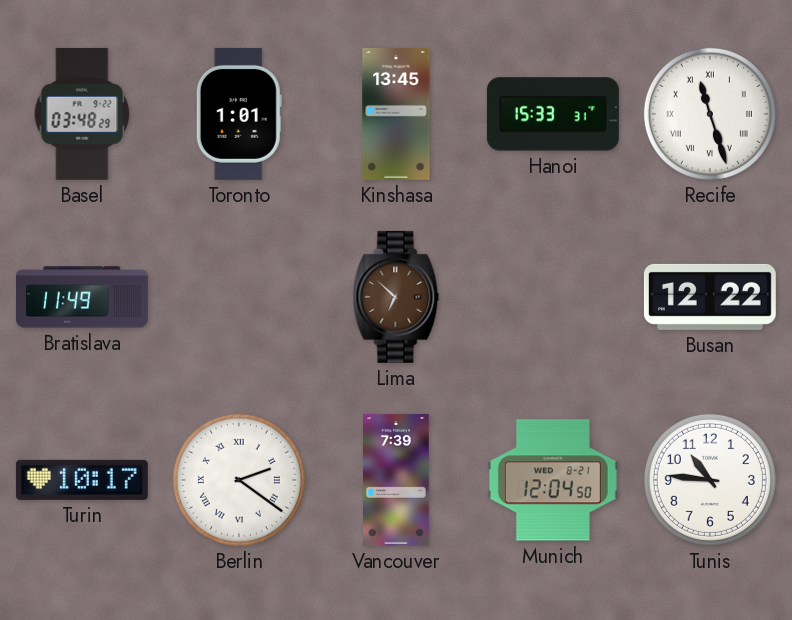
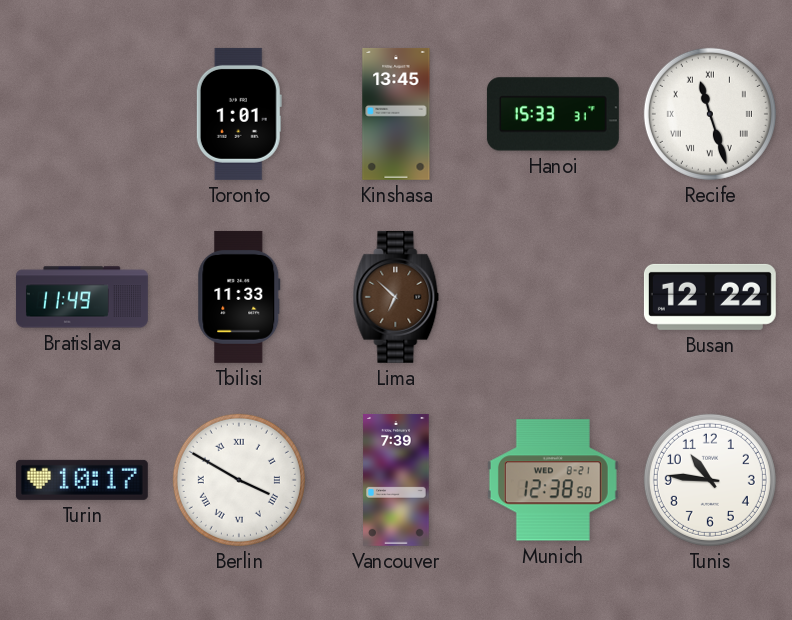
Basel: 03:48 -> none (82, 114)
Tbilisi: none -> 11:33 (239, 297)
Berlin: 2:21 -> 3:50 (239, 480)
Munich: 12:04 -> 12:38 (553, 480)
